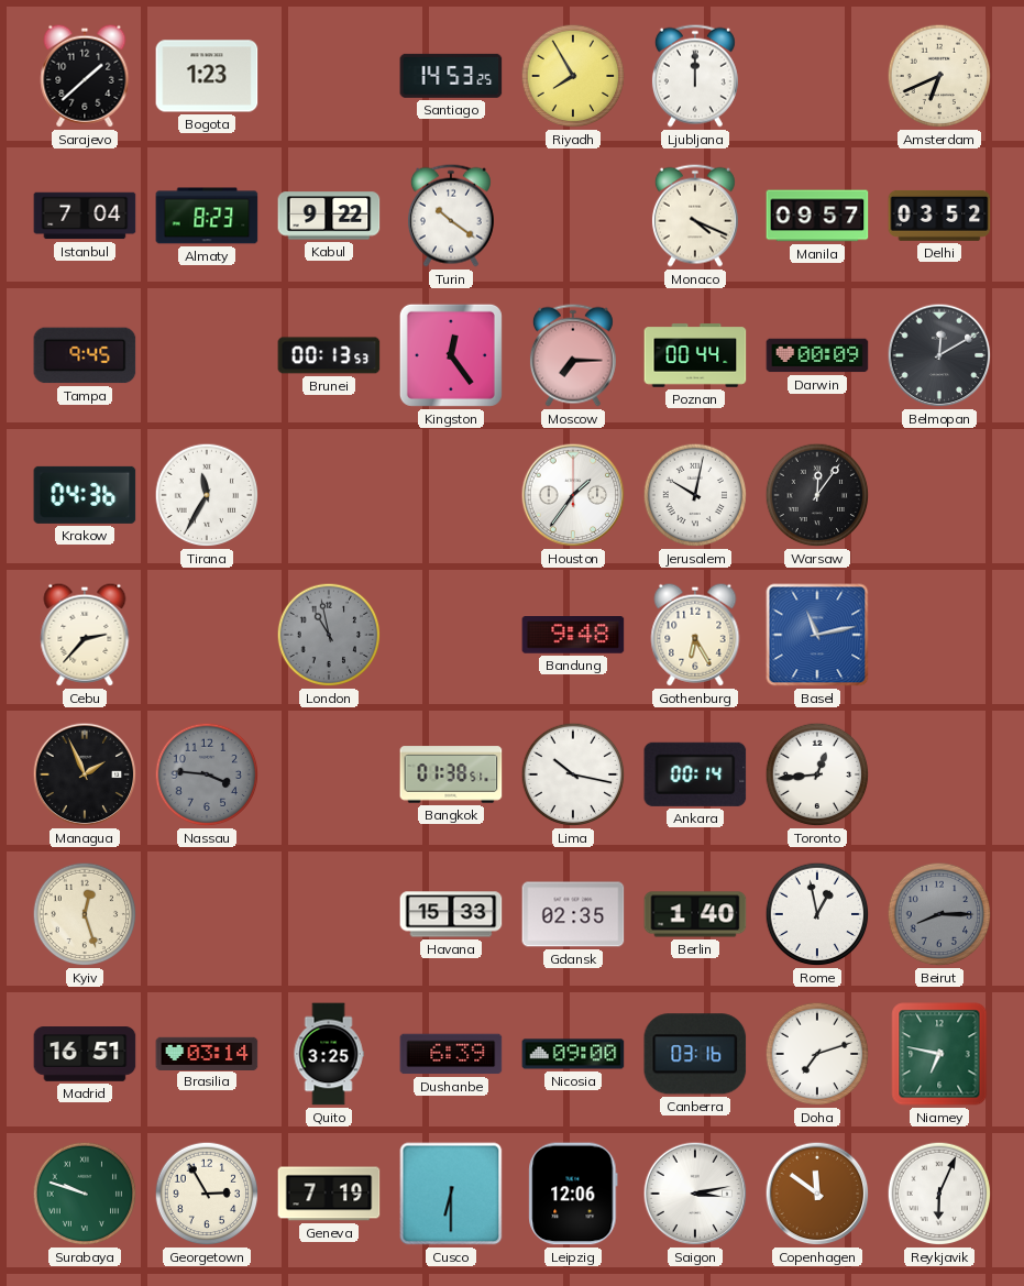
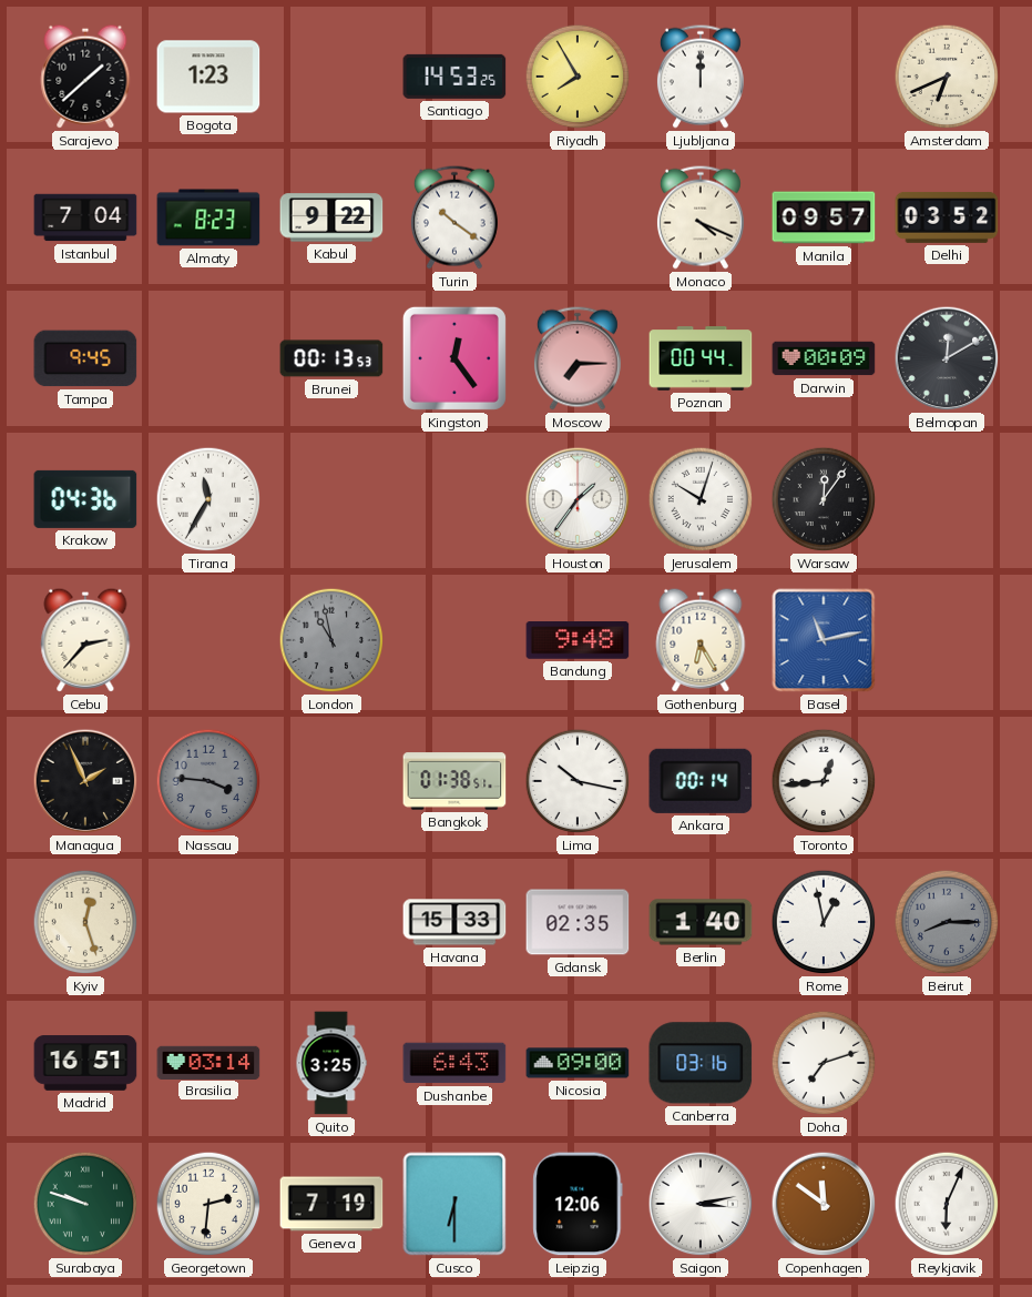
Jerusalem: 10:02 -> 10:03 (701, 499)
Dushanbe: 6:39 -> 6:43 (454, 1063)
Niamey: 6:47 -> none (939, 1054)
Georgetown: 2:55 -> 2:31 (208, 1204)
